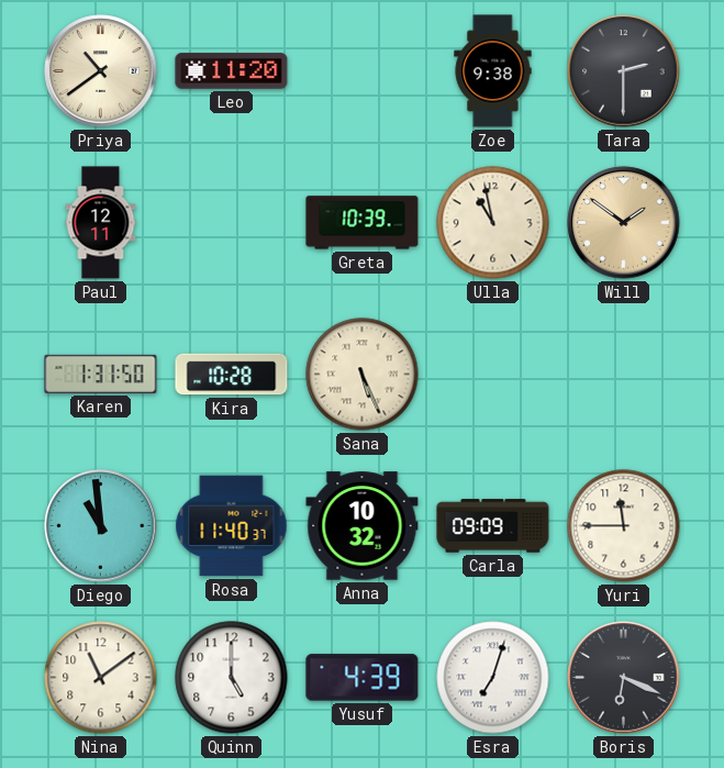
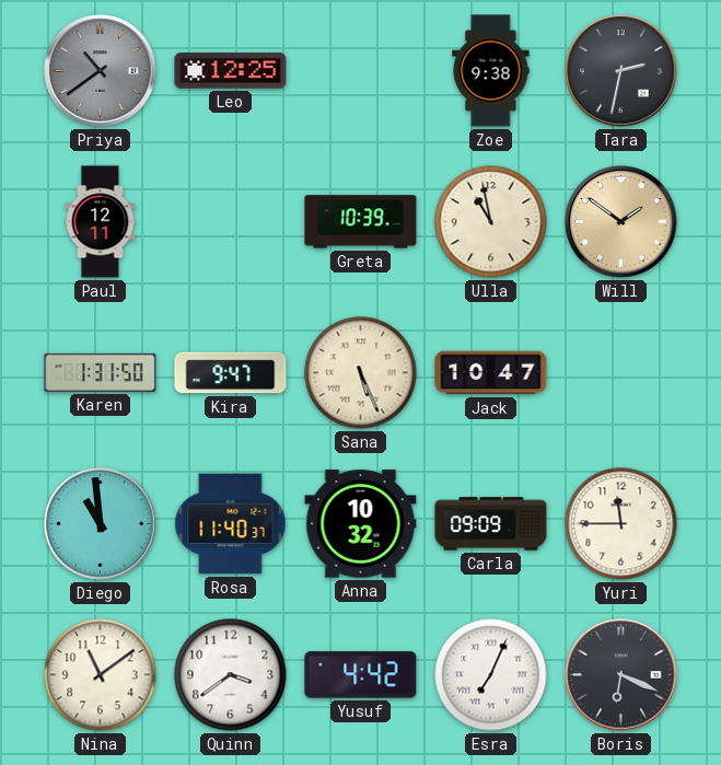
Priya dial: cream -> grey (101, 71)
Leo: 11:20 -> 12:25 (231, 71)
Tara: 2:30 -> 2:32 (621, 71)
Kira: 10:28 -> 9:47 (231, 373)
Jack: none -> 10:47 (491, 373)
Quinn: 5:00 -> 3:39 (231, 675)
Yusuf: 4:39 -> 4:42 (361, 675)
Esra: 7:03 -> 7:04 (491, 675)
